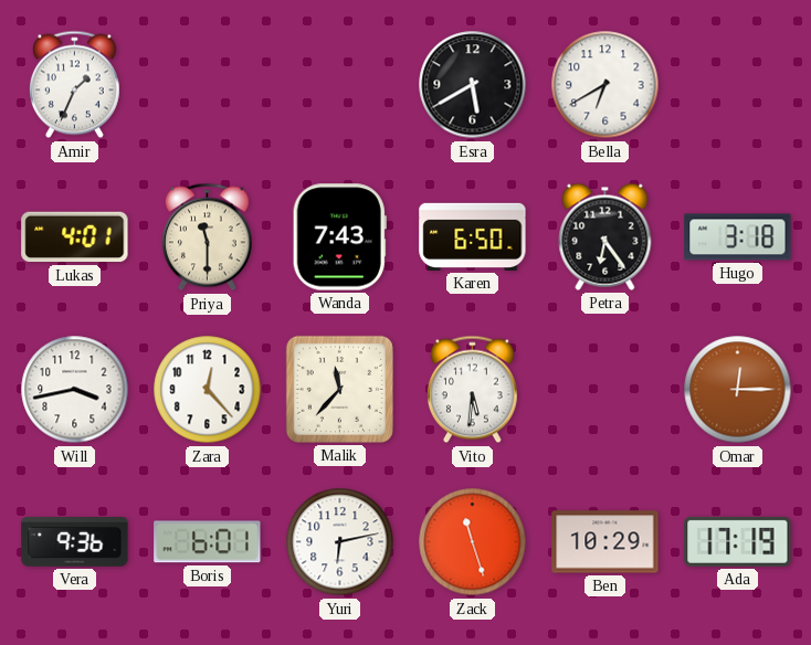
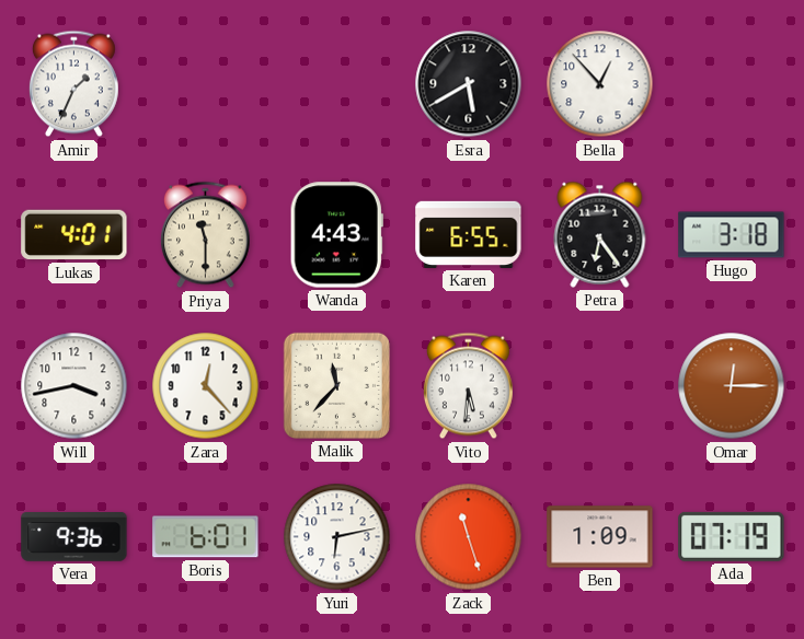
Bella: 6:40 -> 12:53 (600, 84)
Wanda: 7:43 -> 4:43 (336, 235)
Karen: 6:50 -> 6:55 (469, 234)
Ben: 10:29 -> 1:09 (600, 537)
Ada: 17:19 -> 07:19 (732, 536)
